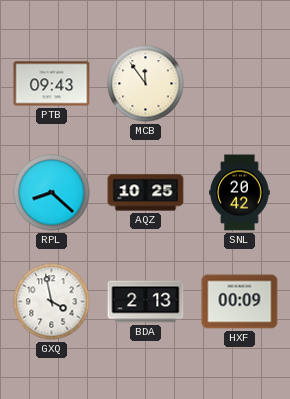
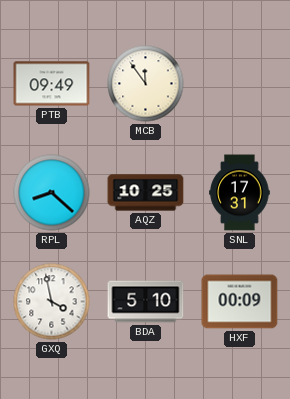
PTB: 09:43 -> 09:49 (52, 84)
SNL: 20:42 -> 17:31 (240, 193)
BDA: 2:13 -> 5:10 (146, 302)
